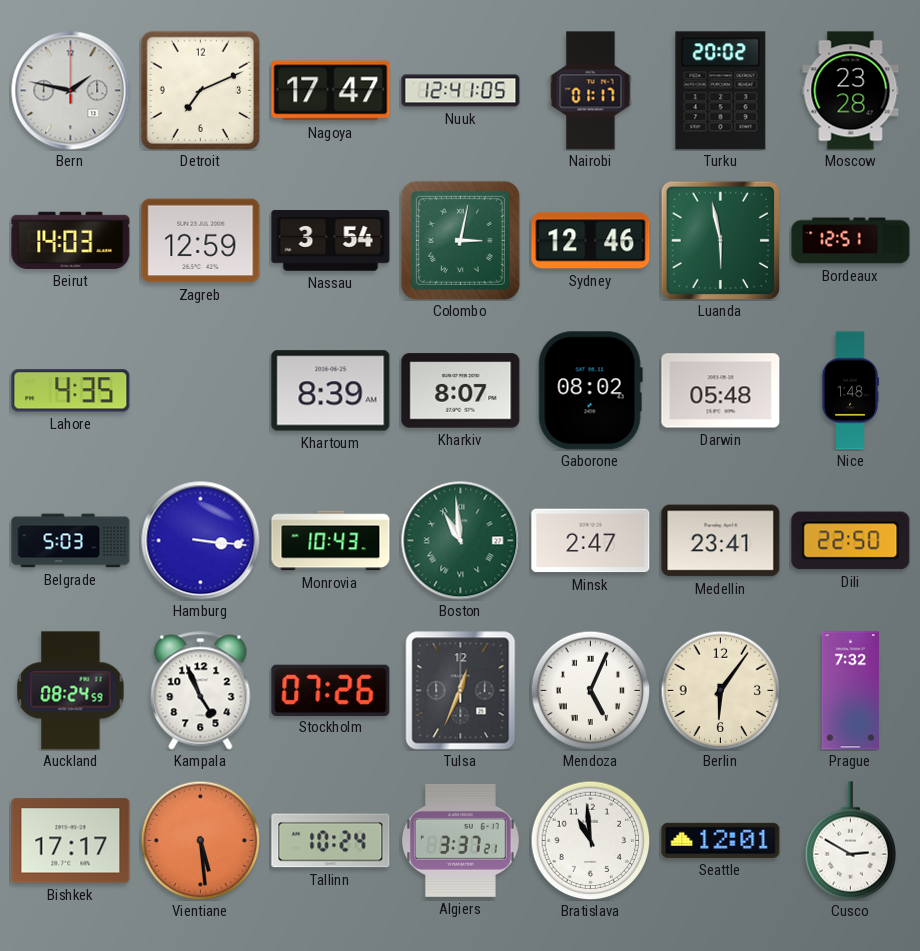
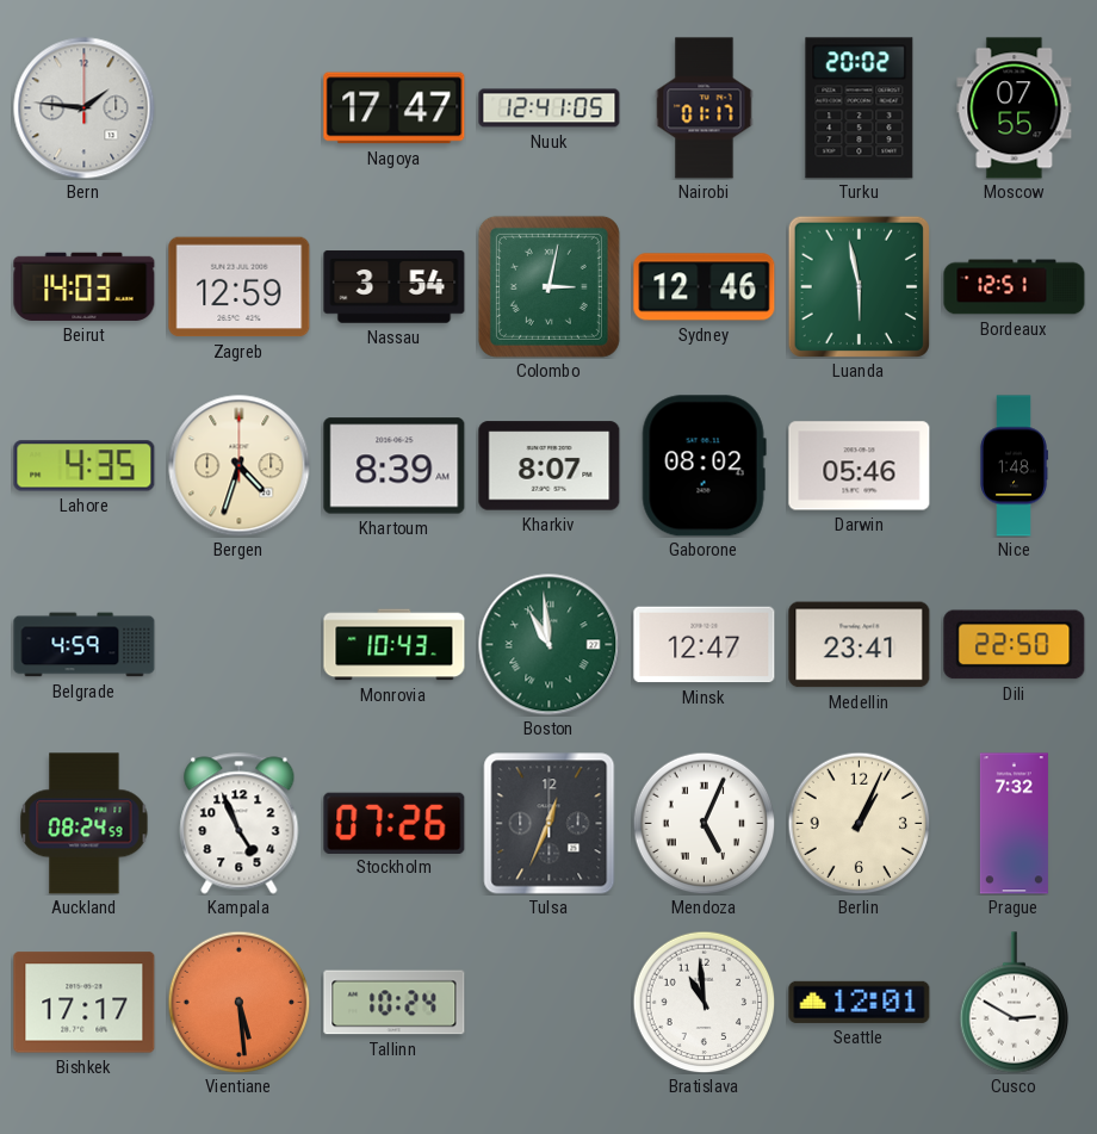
Bern: 1:47 -> 1:46 (85, 109)
Detroit: 7:11 -> none (200, 90)
Moscow: 23:28 -> 07:55 (1015, 109)
Bergen: none -> 4:33 (240, 466)
Darwin: 05:48 -> 05:46 (860, 466)
Belgrade: 5:03 -> 4:59 (85, 645)
Hamburg: 3:16 -> none (201, 541)
Minsk: 2:47 -> 12:47 (705, 645)
Berlin: 6:06 -> 1:04 (859, 823)
Algiers: 3:37 -> none (460, 840)
